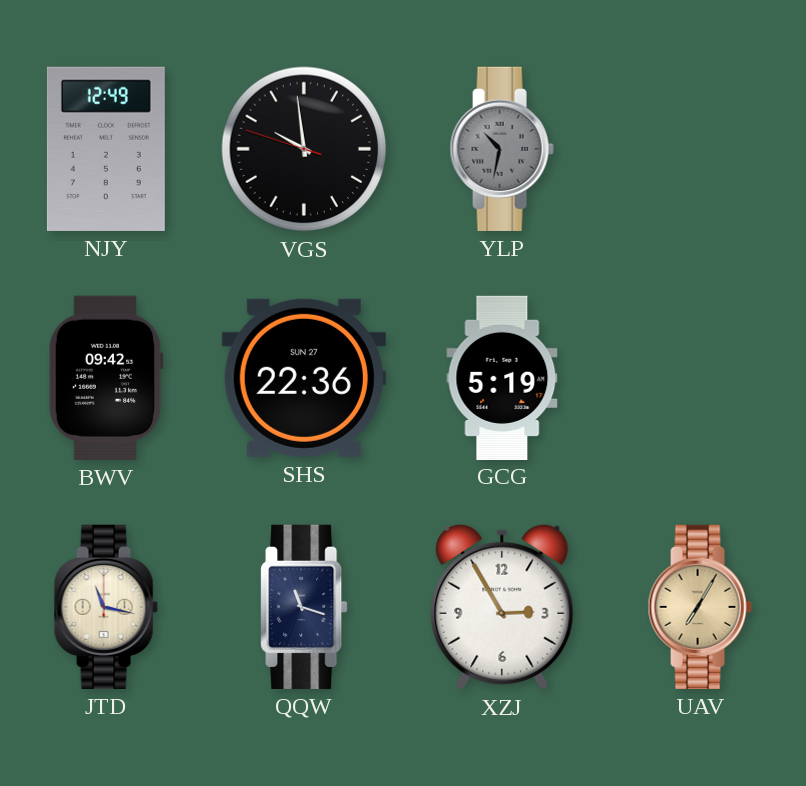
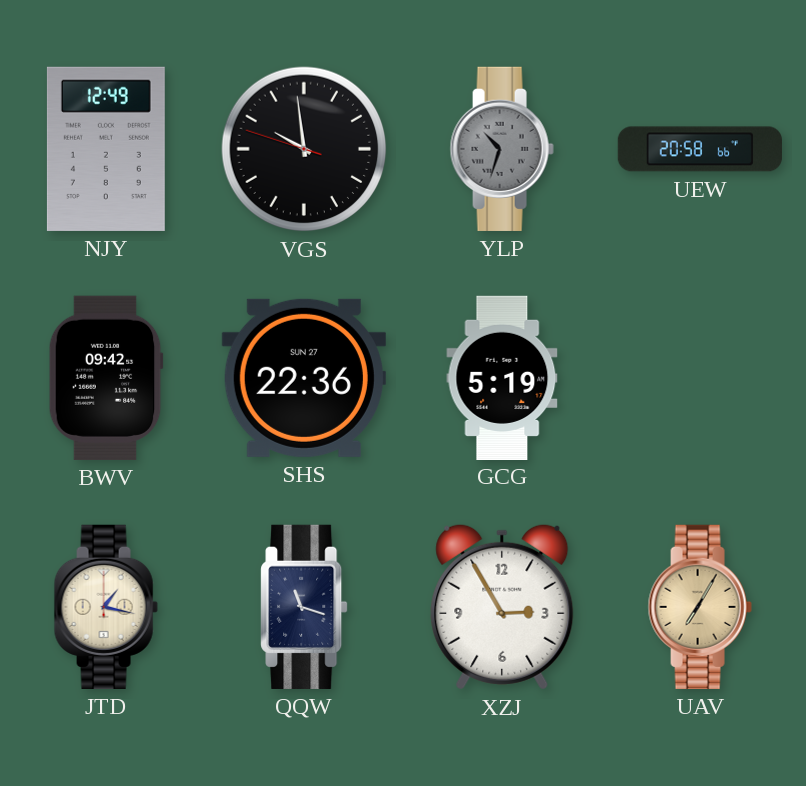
YLP: 10:32 -> 10:33 (502, 149)
UEW: none -> 20:58 (700, 149)
JTD: 11:17 -> 1:17 (106, 607)
